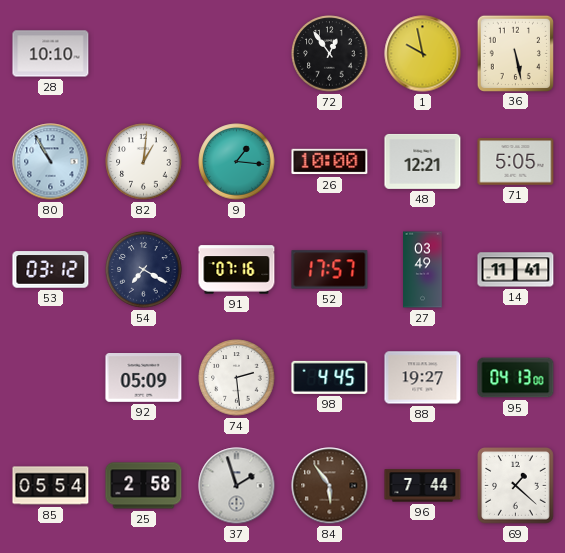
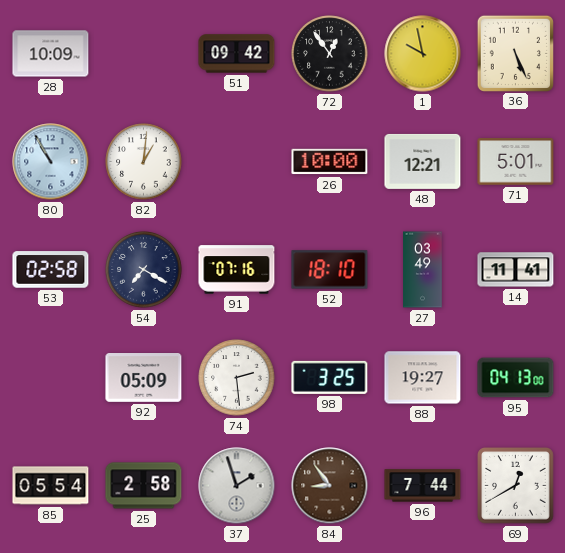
28: 10:10 -> 10:09 (51, 54)
51: none -> 09:42 (237, 54)
36: 5:28 -> 5:26 (515, 53)
9: 1:16 -> none (237, 162)
71: 5:05 -> 5:01 (516, 162)
53: 03:12 -> 02:58 (51, 270)
52: 17:57 -> 18:10 (330, 270)
98: 4:45 -> 3:25 (330, 377)
84: 5:54 -> 8:54 (330, 486)
69: 1:22 -> 12:40 (516, 486)
